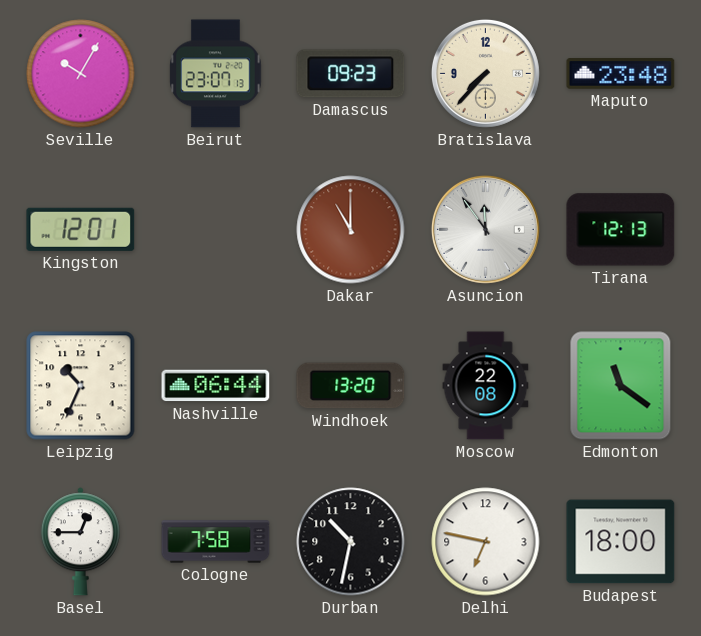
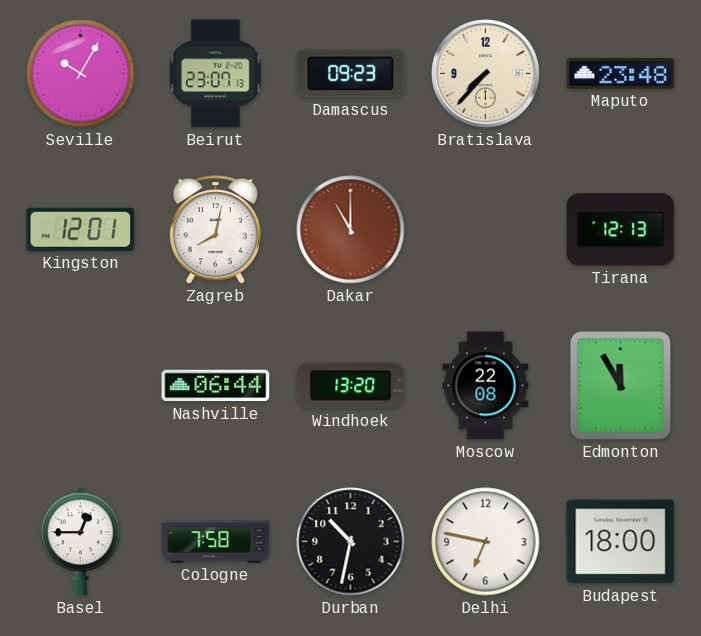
Zagreb: none -> 8:02 (215, 230)
Asuncion: 11:54 -> none (485, 229)
Leipzig: 10:34 -> none (81, 386)
Edmonton: 11:21 -> 11:55 (621, 386)
